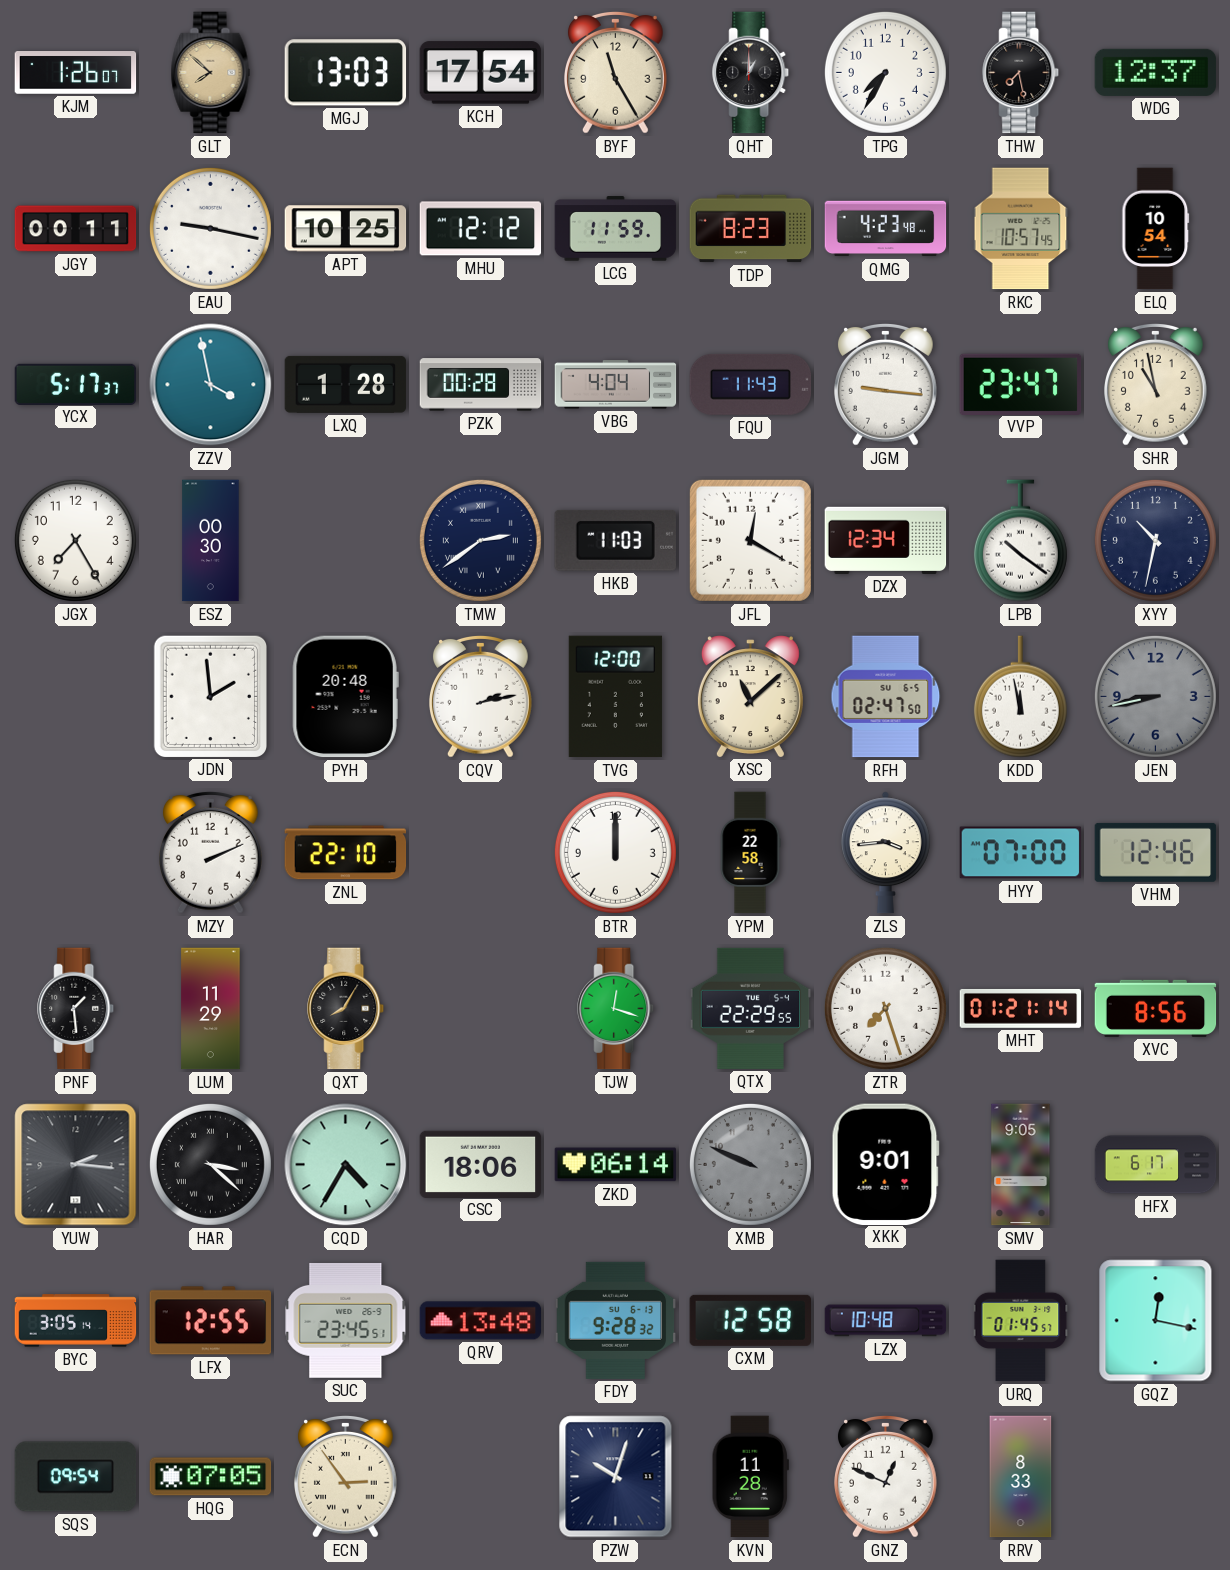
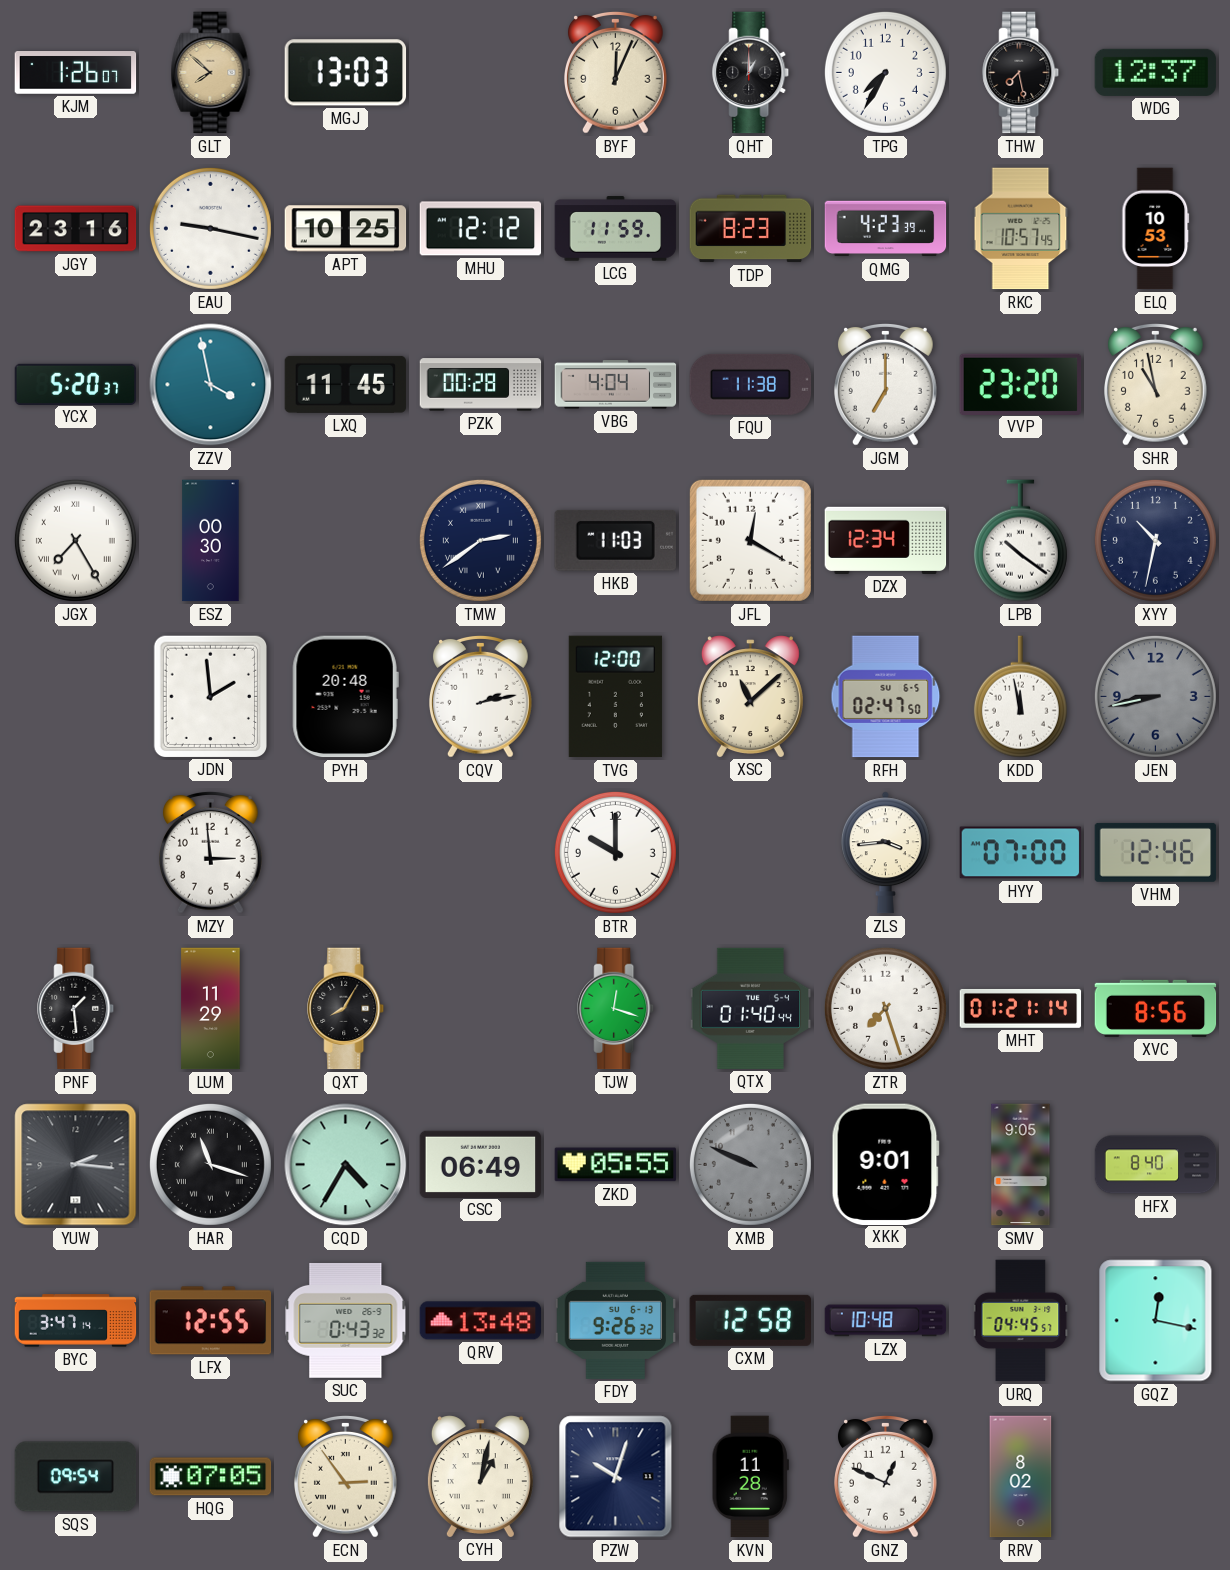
KCH: 17:54 -> none (481, 73)
BYF: 11:25 -> 12:04 (616, 73)
JGY: 00:11 -> 23:16 (76, 229)
QMG: 4:23:48 -> 4:23:39 (886, 229)
ELQ: 10:54 -> 10:53 (1156, 229)
YCX: 5:17 -> 5:20 (76, 384)
LXQ: 1:28 -> 11:45 (346, 384)
FQU: 11:43 -> 11:38 (751, 384)
JGM: 9:16 -> 7:00 (886, 385)
VVP: 23:47 -> 23:20 (1021, 384)
JGX numerals: Arabic -> Roman (75, 540)
MZY: 2:11 -> 2:59 (211, 853)
ZNL: 22:10 -> none (346, 853)
BTR: 12:00 -> 10:00 (615, 852)
YPM: 22:58 -> none (750, 853)
QTX: 22:29 -> 01:40 (751, 1008)
HAR: 3:22 -> 11:18 (210, 1164)
CSC: 18:06 -> 06:49 (481, 1164)
ZKD: 06:14 -> 05:55 (616, 1165)
HFX: 6:17 -> 8:40 (1156, 1165)
BYC: 3:05 -> 3:47 (76, 1321)
SUC: 23:45 -> 0:43 (346, 1320)
FDY: 9:28 -> 9:26 (616, 1320)
URQ: 01:45 -> 04:45 (1021, 1321)
CYH: none -> 1:02 (480, 1476)
RRV: 8:33 -> 8:02 (1021, 1477)
